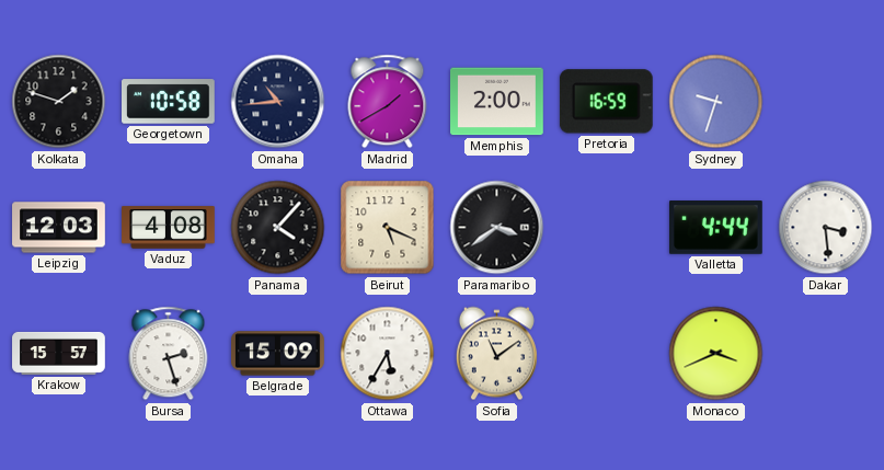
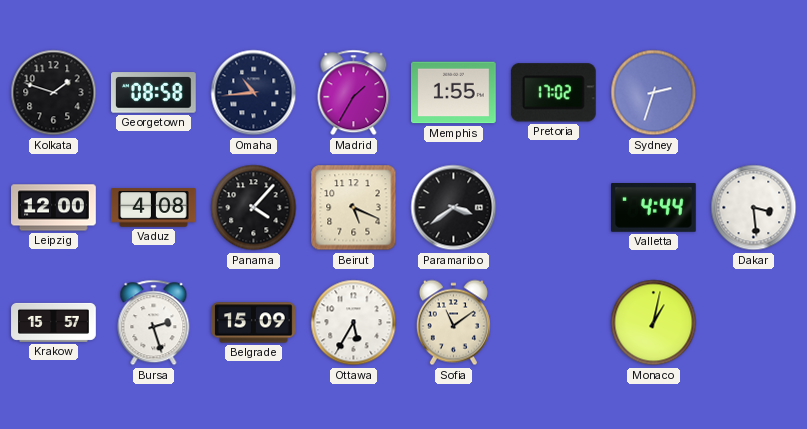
Georgetown: 10:58 -> 08:58 (154, 93)
Madrid: 1:40 -> 1:35 (354, 93)
Memphis: 2:00 -> 1:55 (454, 93)
Pretoria: 16:59 -> 17:02 (553, 93)
Sydney: 9:33 -> 2:33 (654, 93)
Leipzig: 12:03 -> 12:00 (54, 208)
Monaco: 3:41 -> 1:02 (654, 323)
